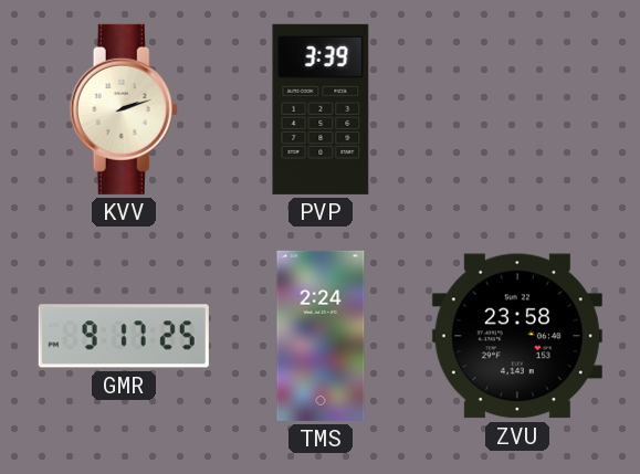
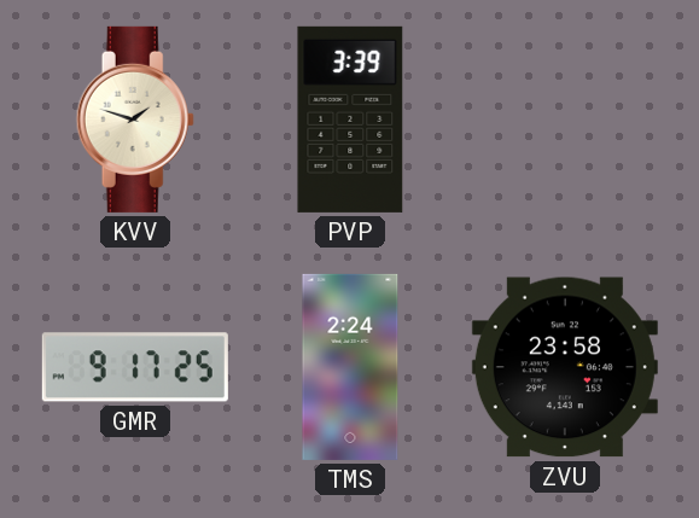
KVV: 2:12 -> 1:48 (135, 120)
